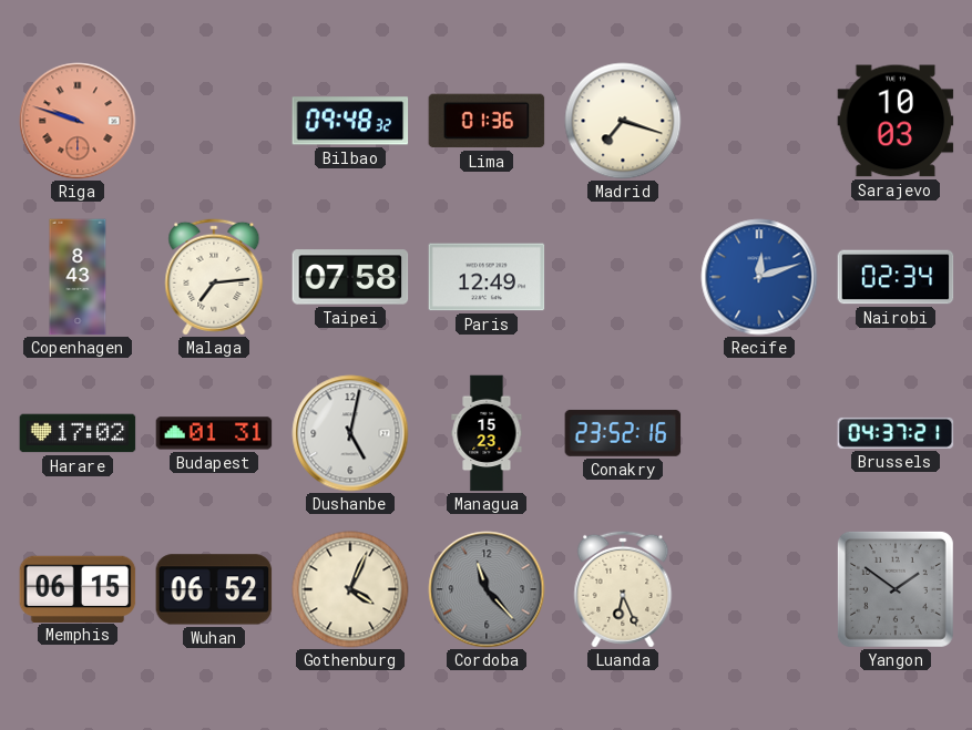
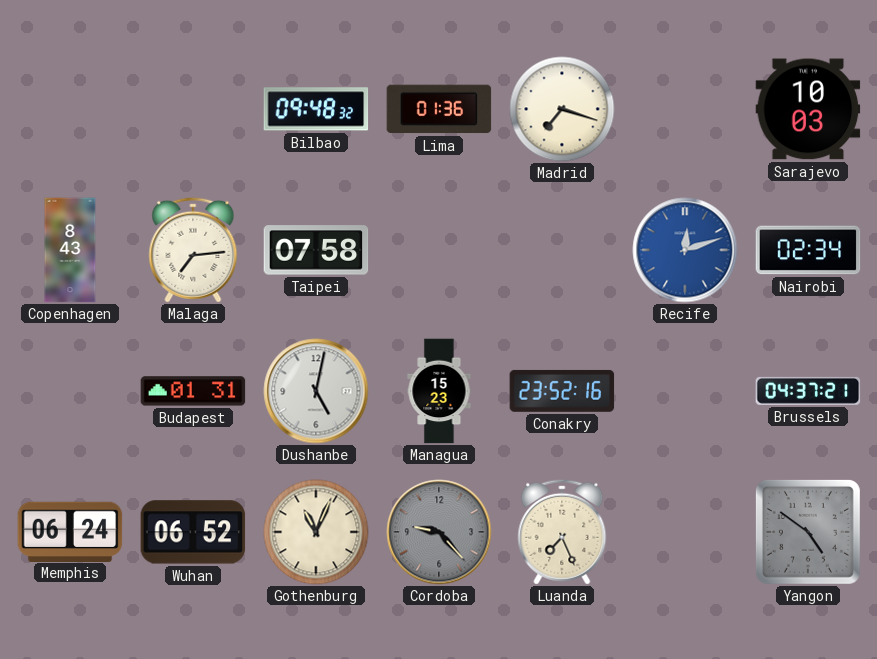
Riga: 9:48 -> none (78, 121)
Paris: 12:49 -> none (487, 277)
Harare: 17:02 -> none (78, 433)
Memphis: 06:15 -> 06:24 (70, 531)
Gothenburg: 4:04 -> 11:04 (316, 532)
Cordoba: 11:23 -> 9:23 (439, 532)
Luanda: 6:26 -> 7:26 (562, 532)
Yangon: 1:51 -> 4:51 (808, 532)
